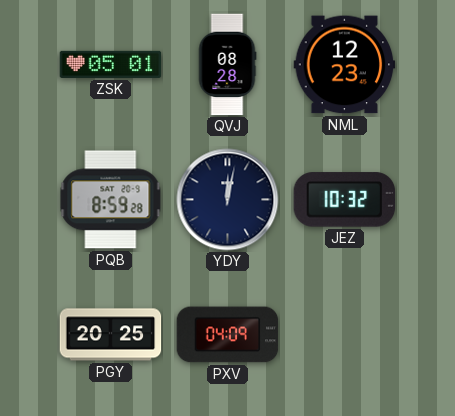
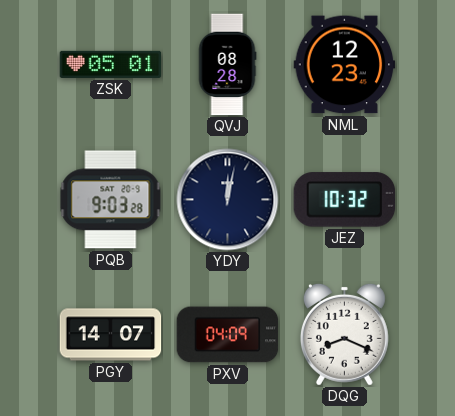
PQB: 8:59 -> 9:03 (111, 200)
PGY: 20:25 -> 14:07 (111, 335)
DQG: none -> 8:19 (344, 334)
